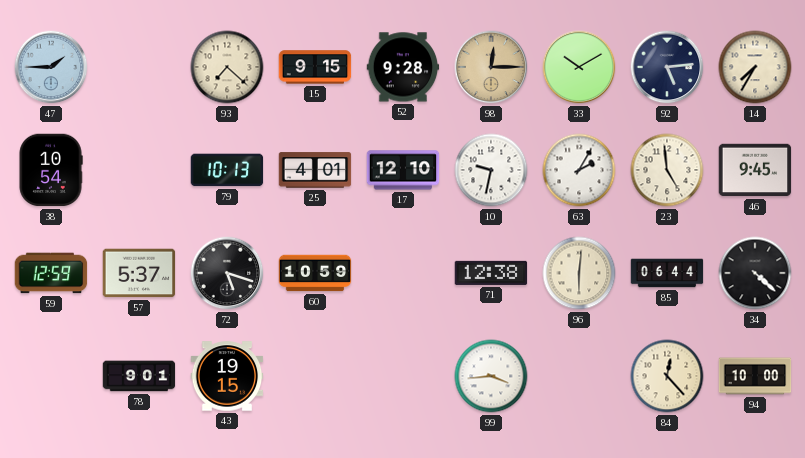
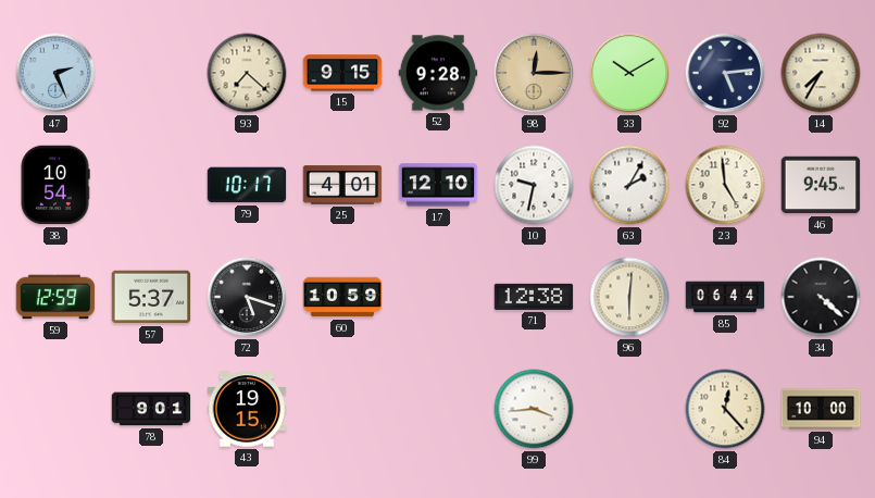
47: 1:45 -> 2:26 (55, 73)
79: 10:13 -> 10:17 (247, 185)
